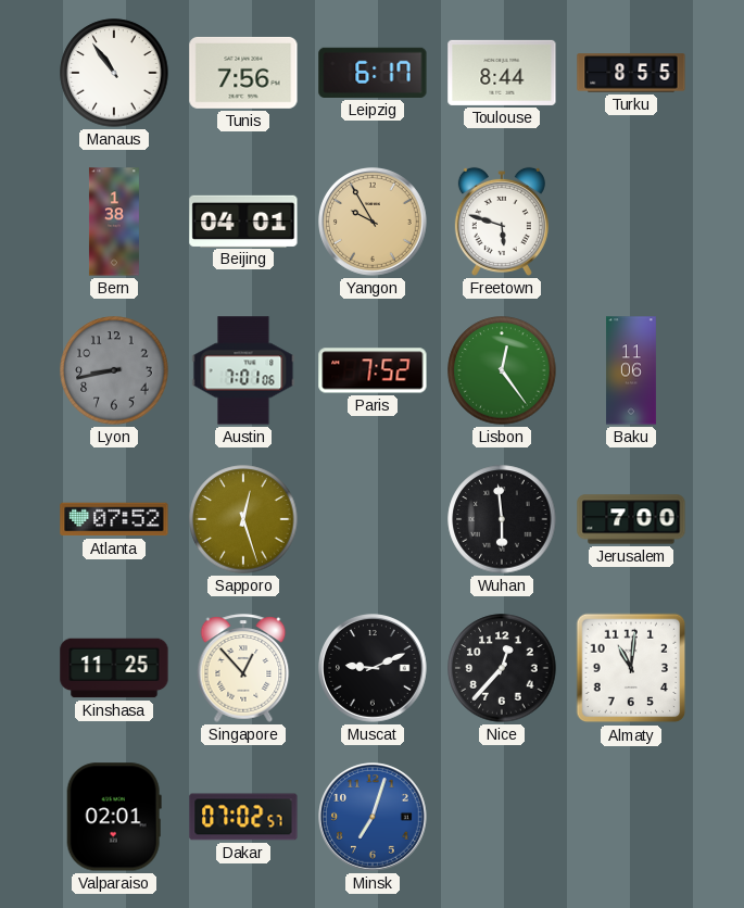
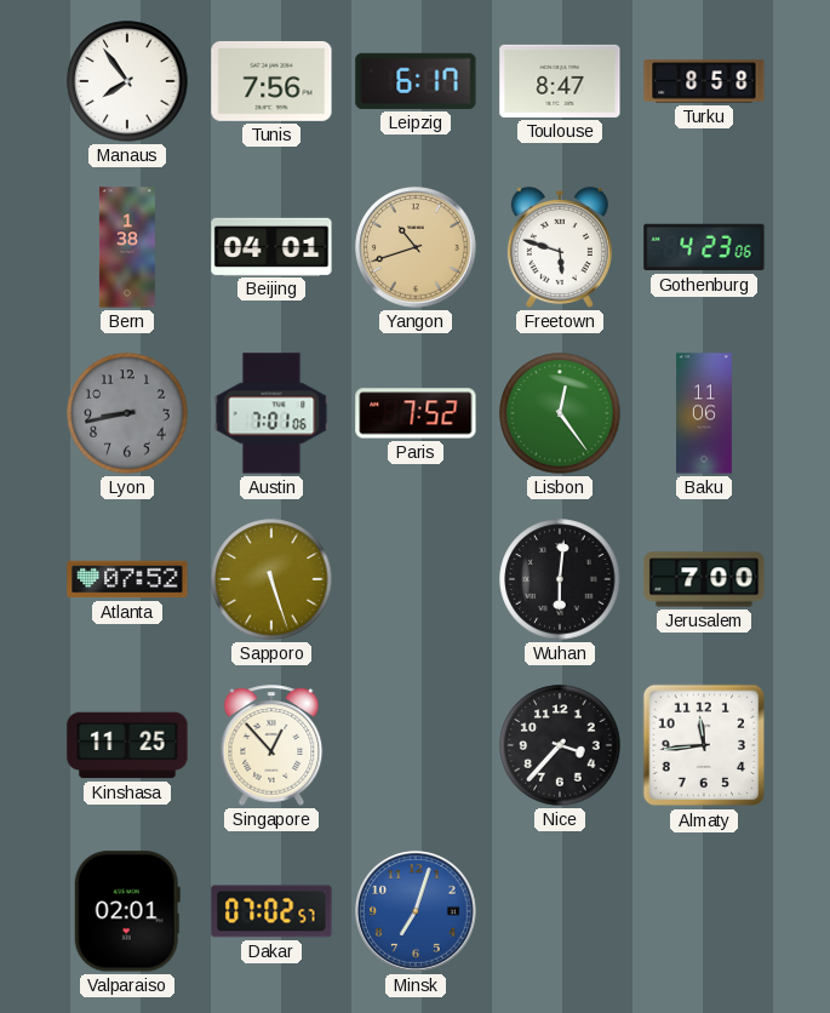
Manaus: 10:54 -> 7:54 (127, 81)
Toulouse: 8:44 -> 8:47 (560, 81)
Turku: 8:55 -> 8:58 (704, 81)
Yangon: 9:55 -> 10:42 (417, 248)
Gothenburg: none -> 4:23 (704, 247)
Sapporo: 12:27 -> 5:27 (271, 579)
Wuhan: 5:59 -> 6:01 (560, 579)
Muscat: 9:11 -> none (374, 669)
Nice: 12:37 -> 3:37 (560, 745)
Almaty: 11:01 -> 11:44 (704, 745)
